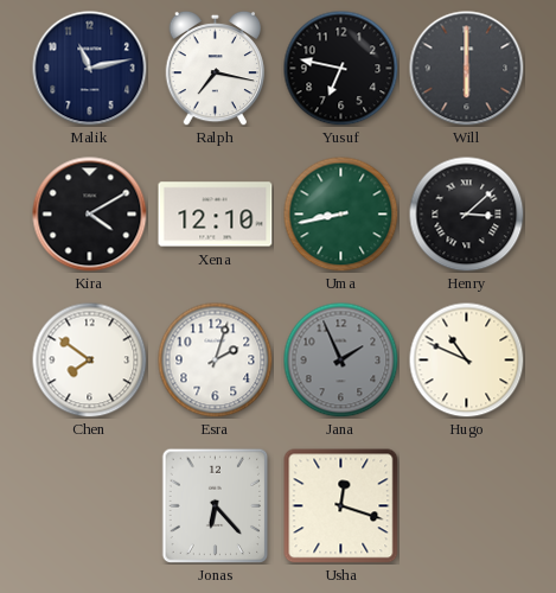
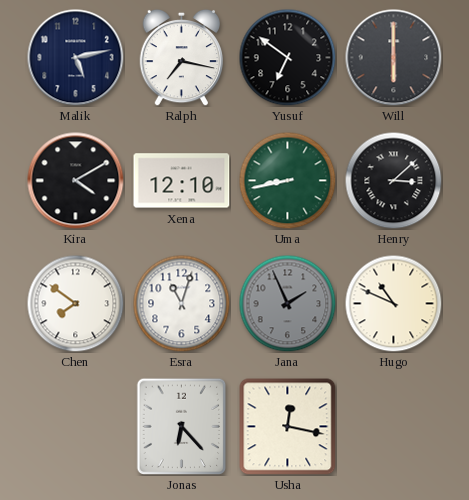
Malik: 11:13 -> 5:13 (76, 58)
Yusuf: 6:47 -> 6:51 (287, 57)
Esra: 2:03 -> 11:03 (181, 303)
Usha: 12:18 -> 12:17 (288, 427)
